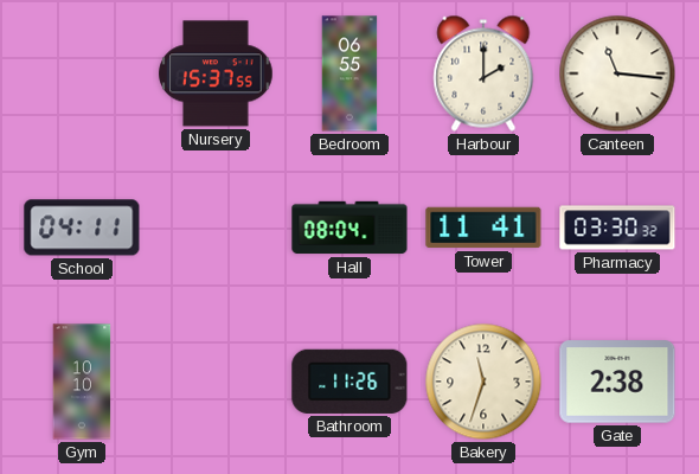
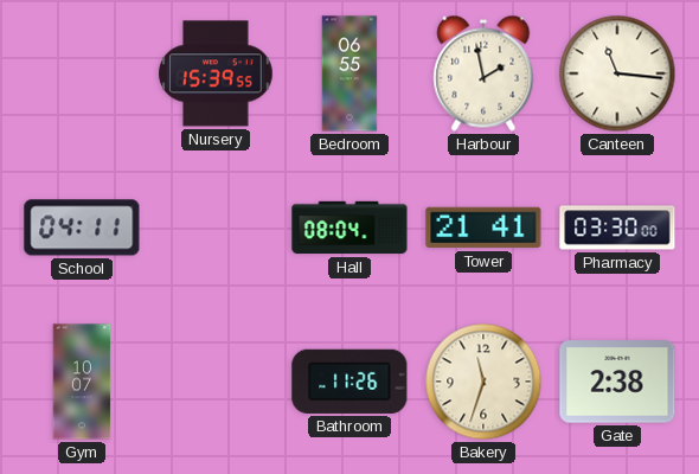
Nursery: 15:37 -> 15:39 (216, 73)
Harbour: 2:00 -> 1:58 (483, 73)
Tower: 11:41 -> 21:41 (483, 228)
Pharmacy: 03:30:32 -> 03:30:00 (617, 228)
Gym: 10:10 -> 10:07 (82, 382)
